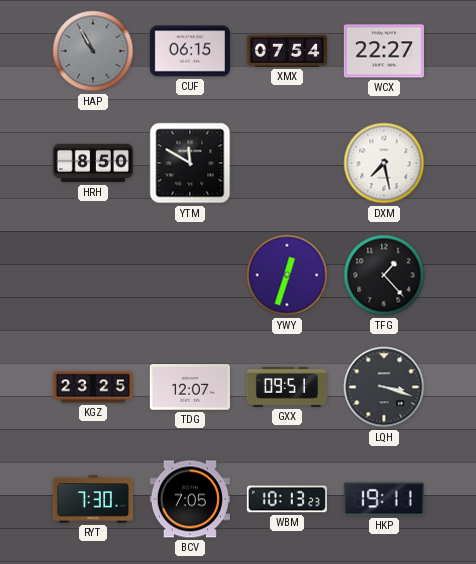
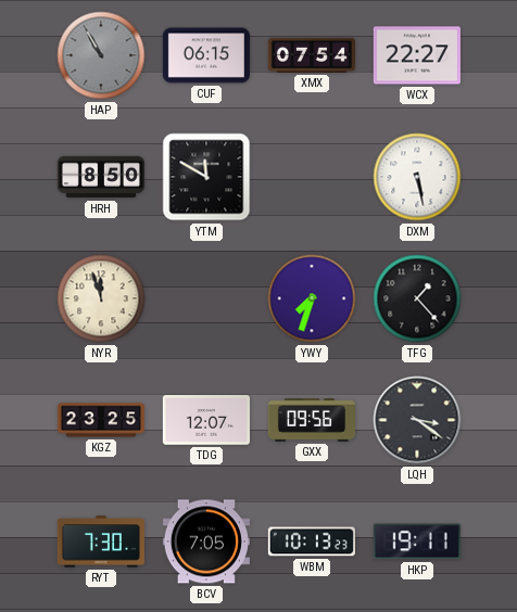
DXM: 7:28 -> 5:28 (417, 177)
NYR: none -> 11:57 (101, 298)
YWY: 12:33 -> 7:33 (312, 298)
GXX: 09:51 -> 09:56 (312, 420)
LQH: 3:18 -> 3:21 (417, 420)
